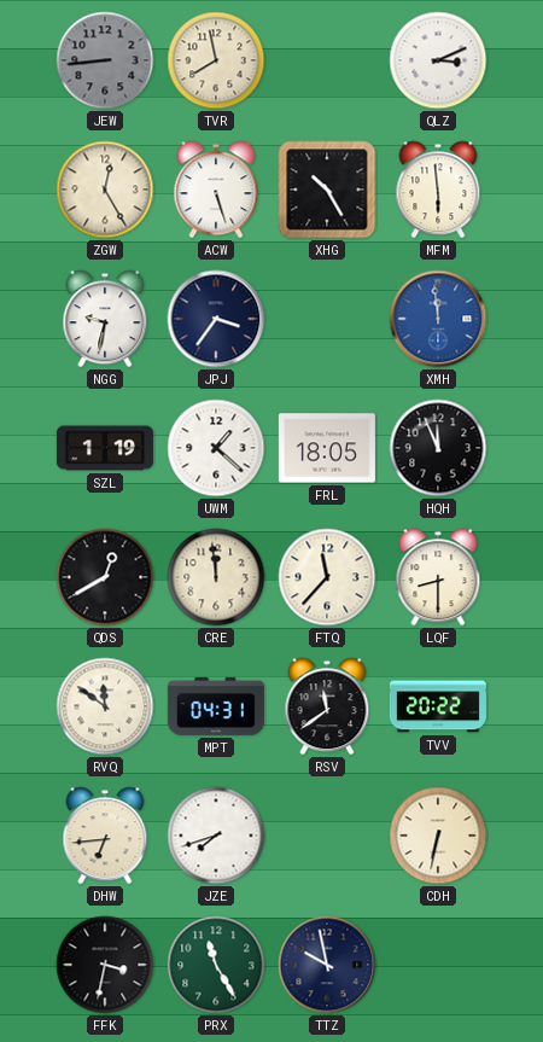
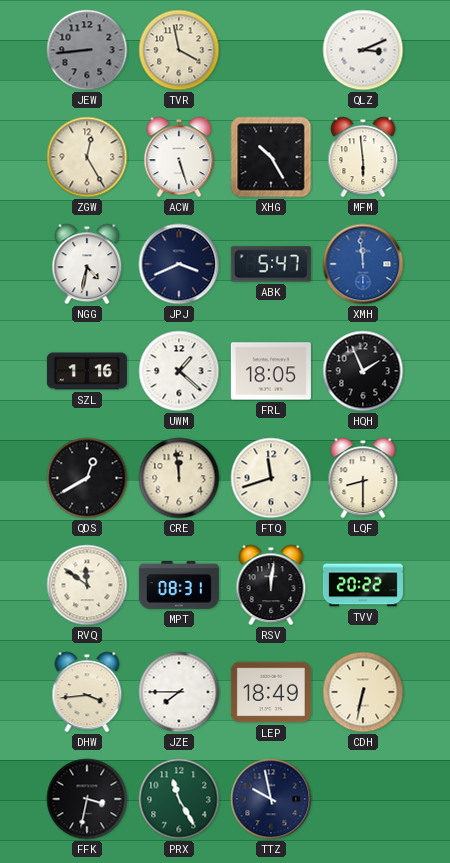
TVR: 7:58 -> 3:58 (179, 50)
NGG: 9:32 -> 4:32 (87, 264)
JPJ: 3:36 -> 3:41 (179, 264)
ABK: none -> 5:47 (271, 264)
SZL: 1:19 -> 1:16 (87, 371)
HQH: 11:56 -> 1:56 (363, 371)
FTQ: 11:37 -> 11:42 (271, 478)
MPT: 04:31 -> 08:31 (179, 585)
RSV: 11:39 -> 12:01 (271, 585)
DHW: 6:44 -> 3:44 (87, 692)
JZE: 7:42 -> 7:45 (179, 692)
LEP: none -> 18:49 (271, 692)
